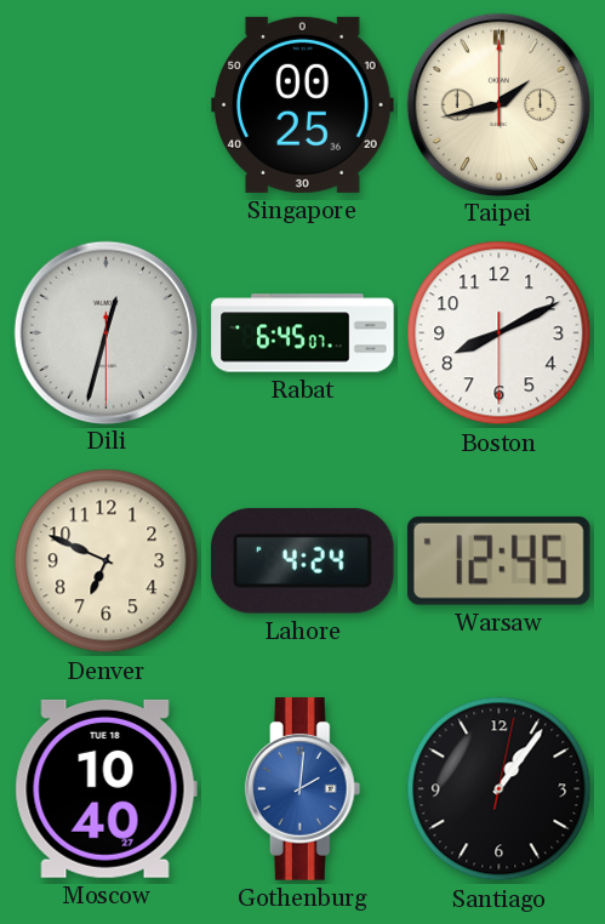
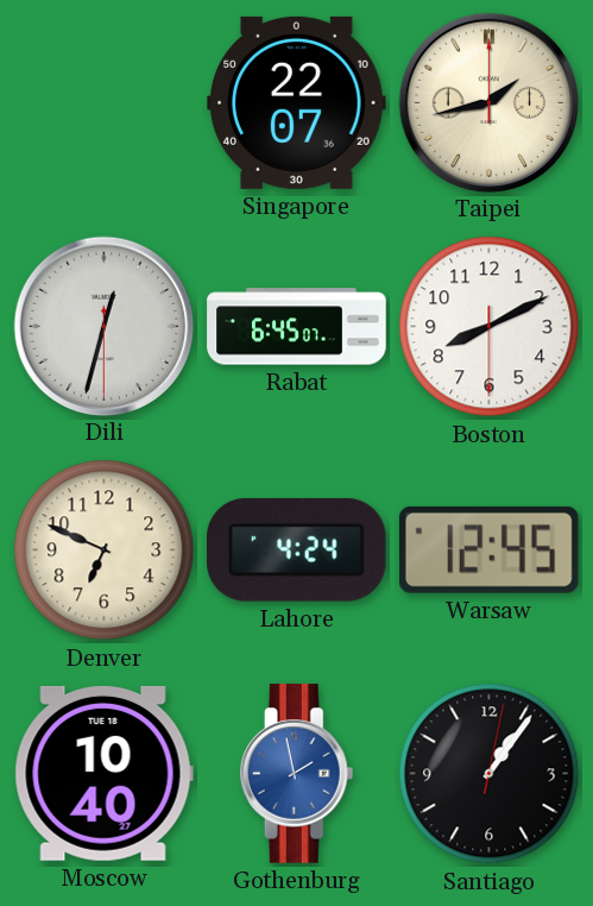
Singapore: 00:25 -> 22:07 (297, 102)
Gothenburg: 2:01 -> 1:58 (297, 774)
